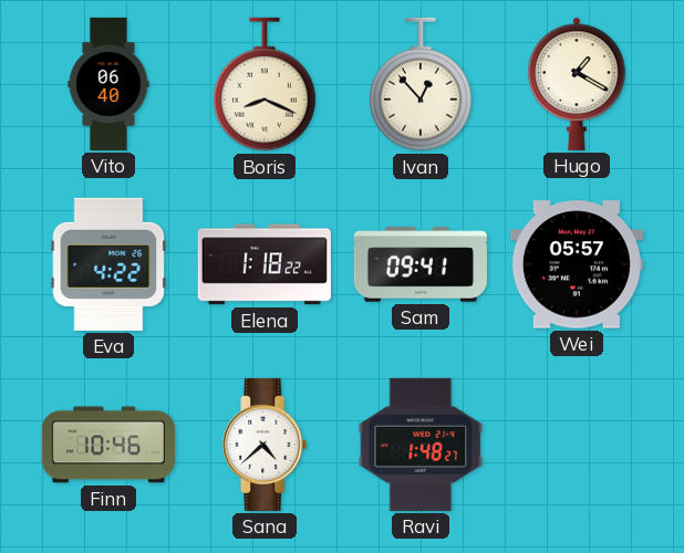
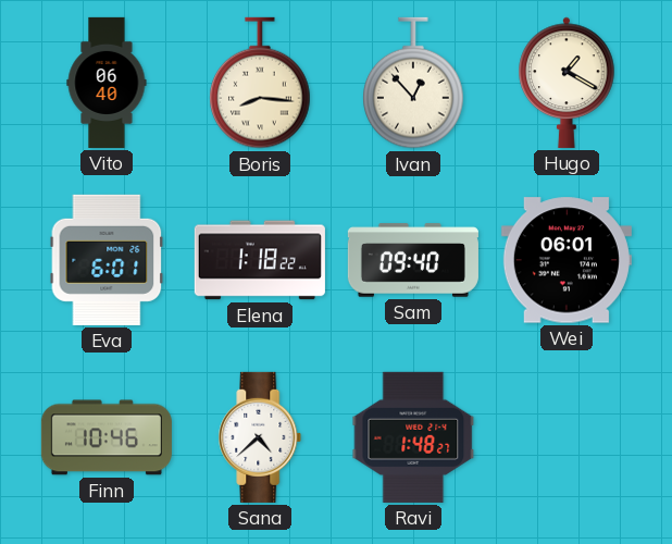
Boris: 8:19 -> 8:16 (260, 83)
Eva: 4:22 -> 6:01 (107, 260)
Sam: 09:41 -> 09:40 (413, 260)
Wei: 05:57 -> 06:01 (567, 260)
